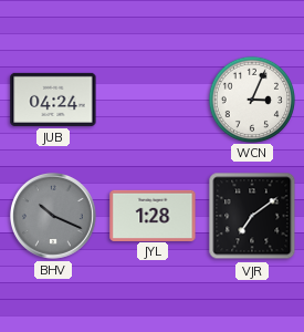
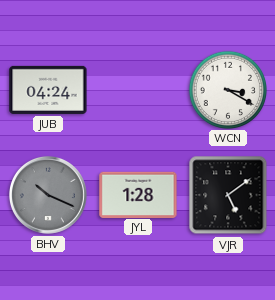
WCN: 3:04 -> 3:20 (227, 89)
VJR: 7:09 -> 5:09 (228, 195)
